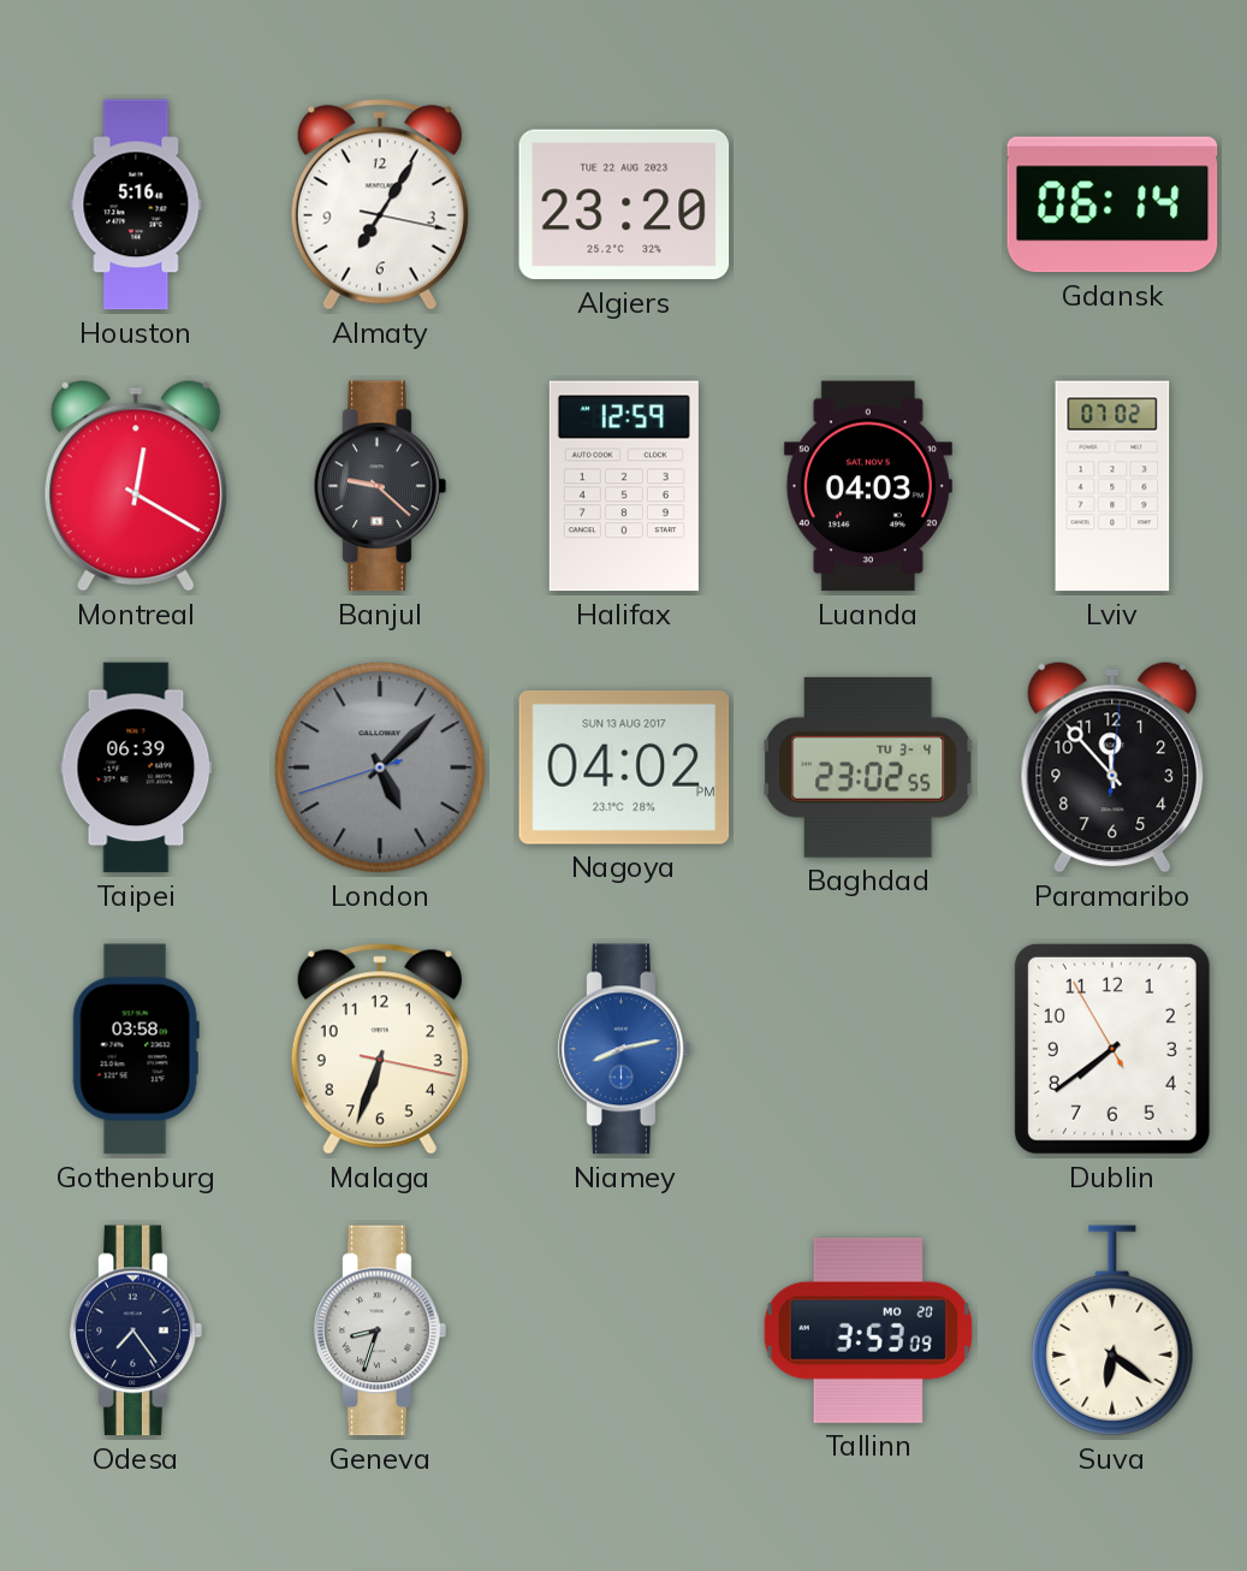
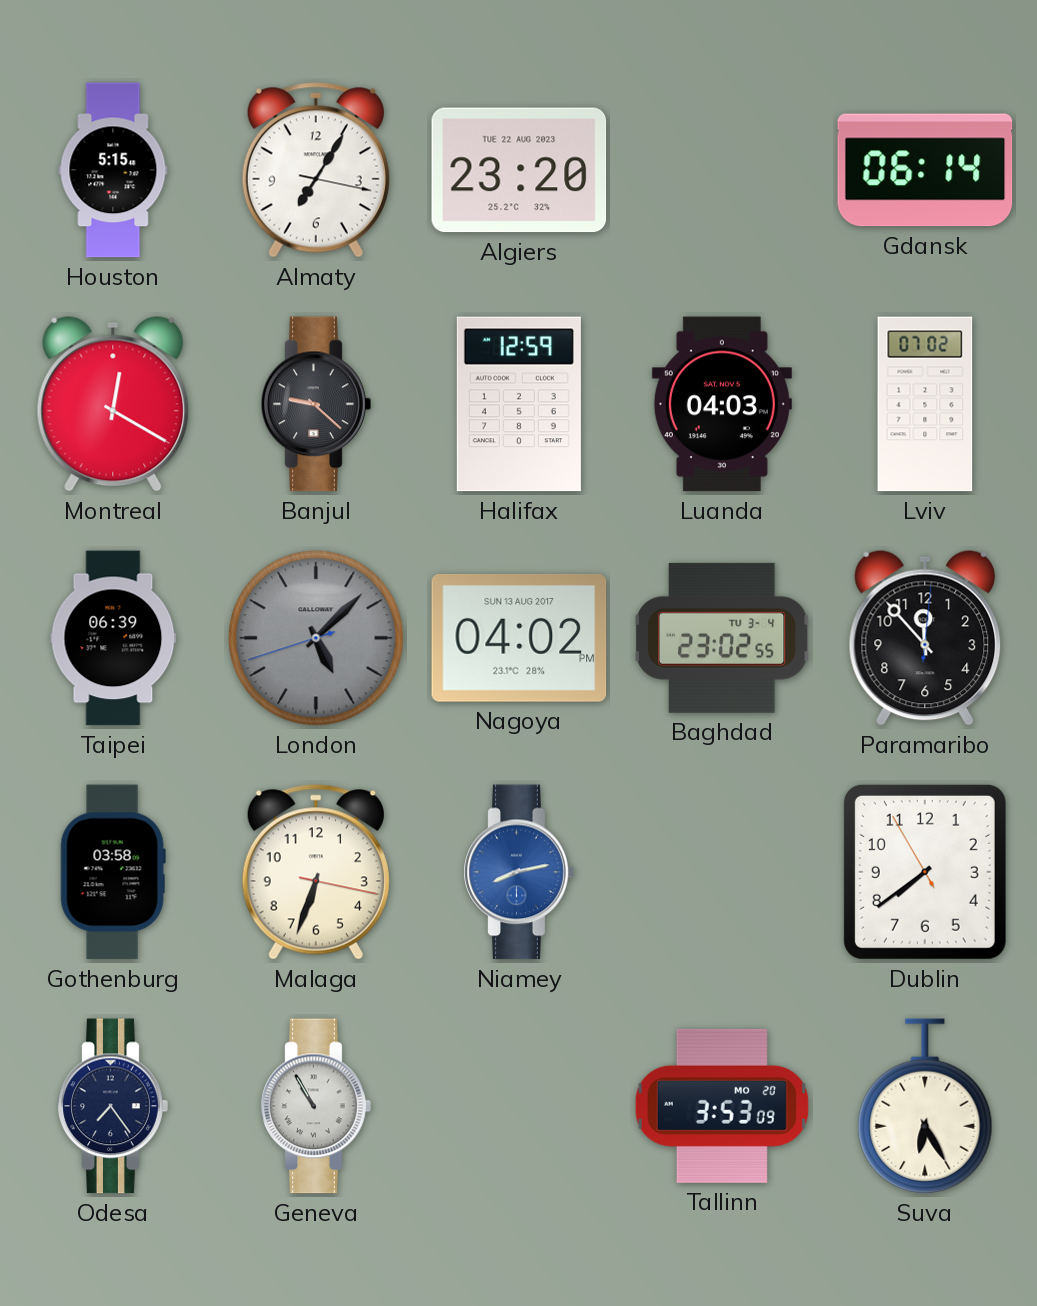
Houston: 5:16 -> 5:15 (113, 170)
Geneva: 8:33 -> 10:55 (316, 1106)
Suva: 6:21 -> 6:25 (925, 1106)
